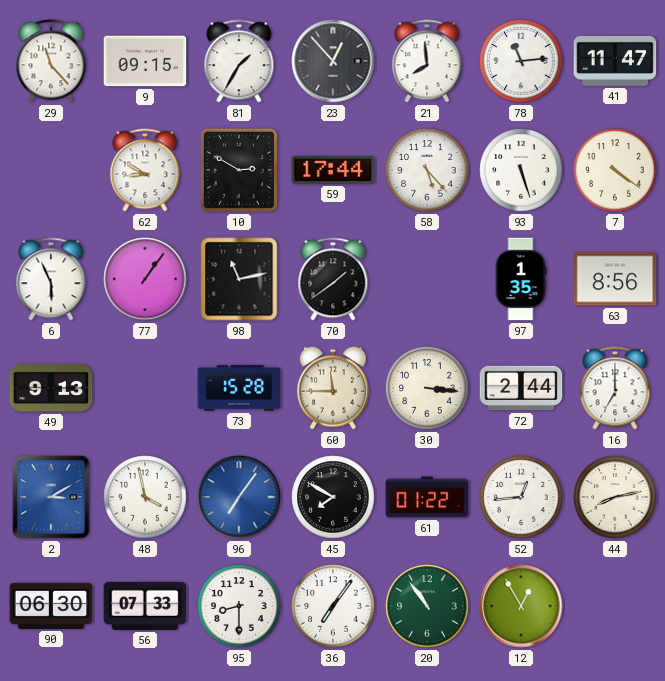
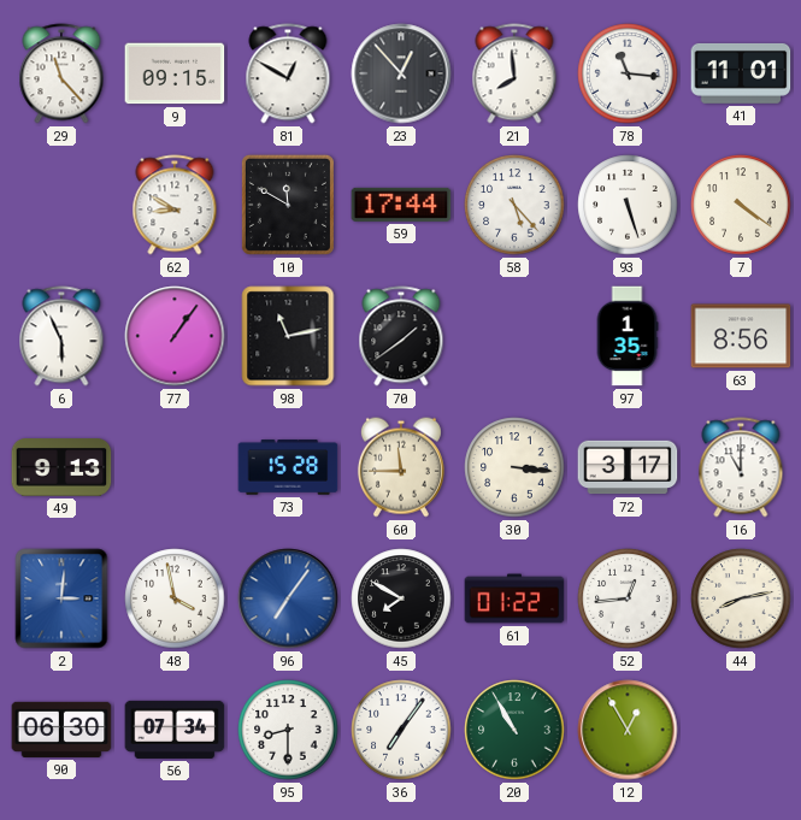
81: 1:35 -> 12:50 (288, 73)
78: 11:14 -> 11:16 (628, 73)
41: 11:47 -> 11:01 (741, 73)
10: 2:50 -> 11:50 (288, 205)
72: 2:44 -> 3:17 (628, 467)
16: 7:00 -> 11:00 (741, 467)
2: 3:10 -> 3:01 (61, 598)
56: 07:33 -> 07:34 (175, 730)
20: 10:54 -> 10:55 (514, 730)
